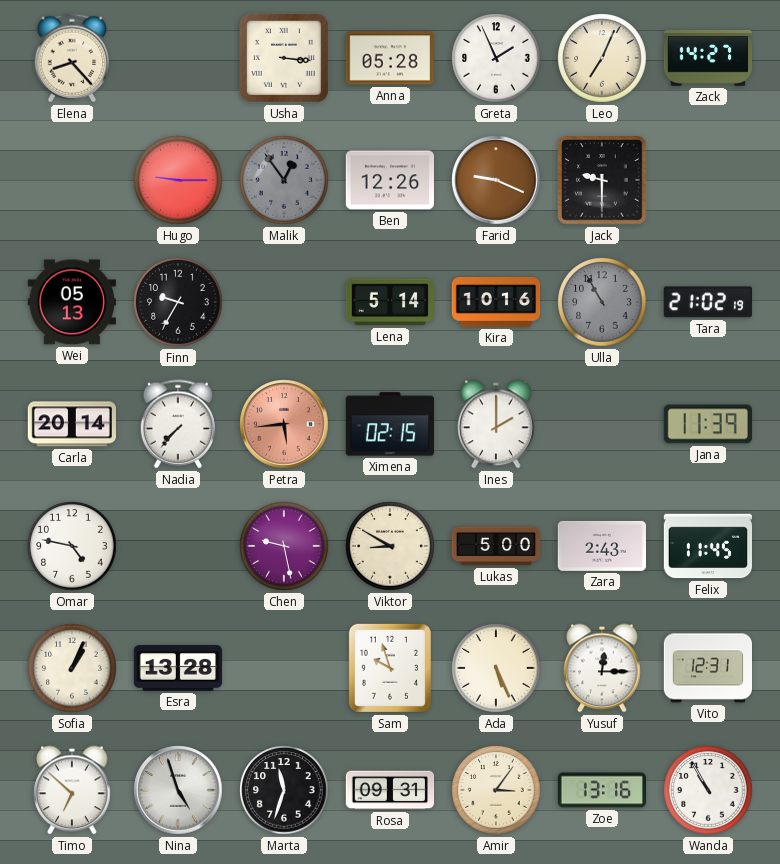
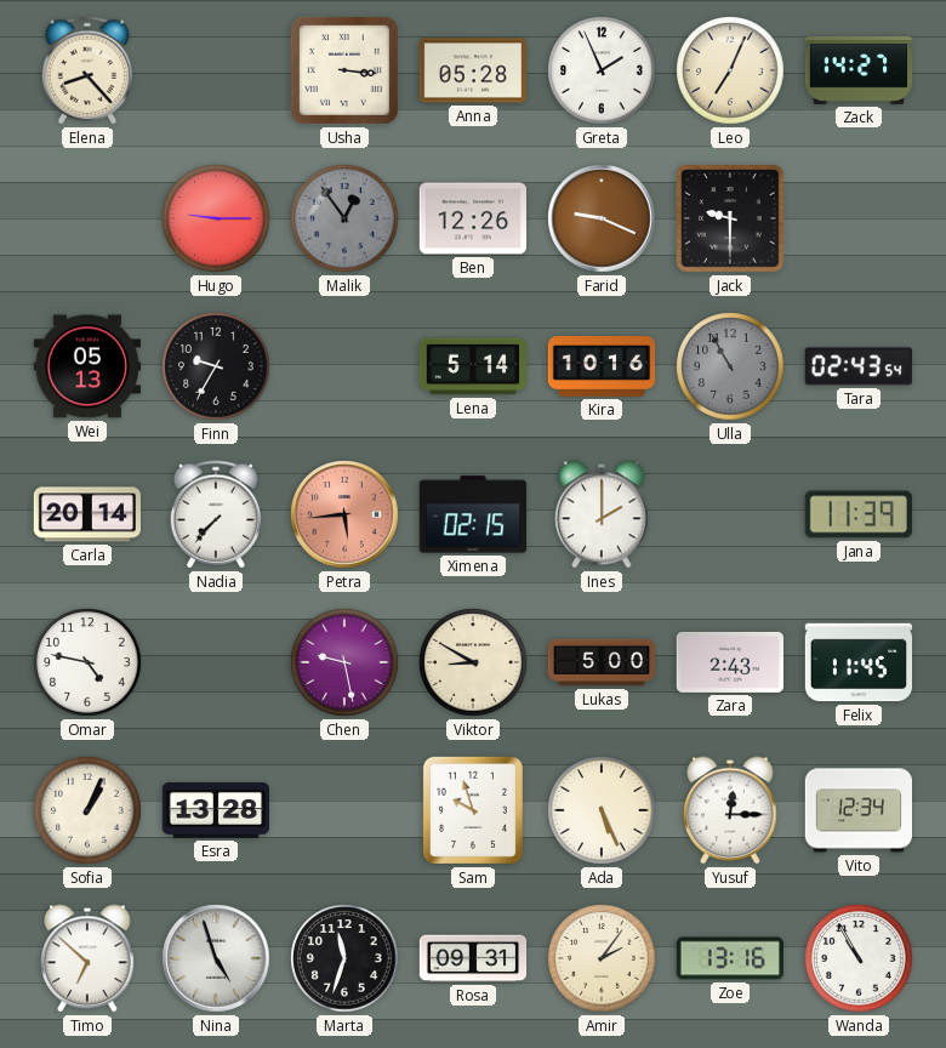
Tara: 21:02 -> 02:43 (859, 366)
Vito: 12:31 -> 12:34 (859, 810)
Amir: 3:06 -> 2:06 (602, 958)
